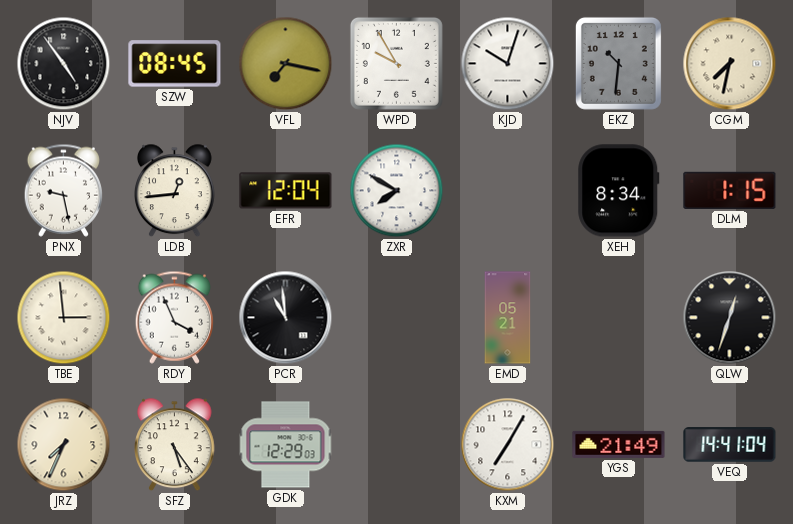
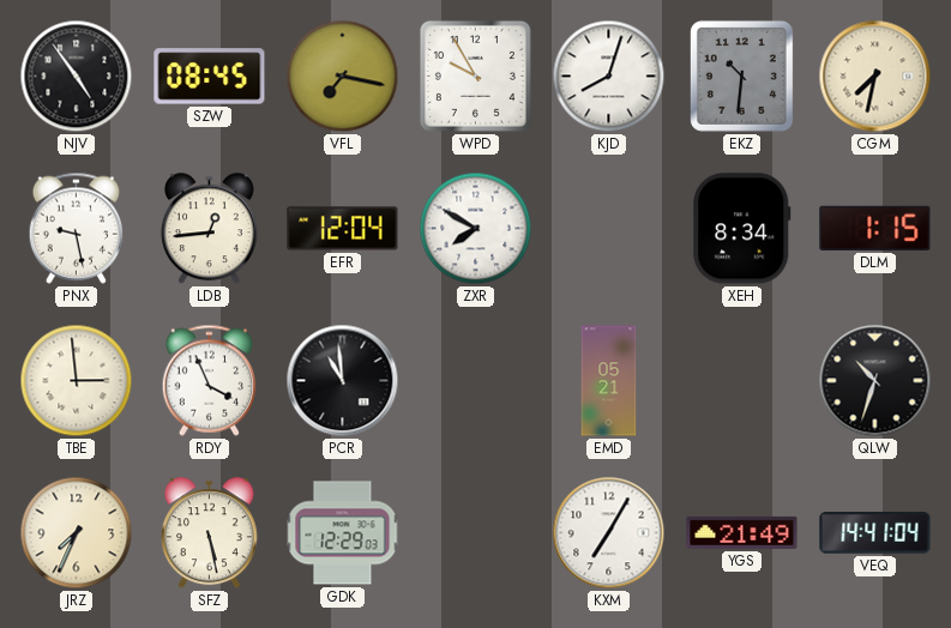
KJD: 10:03 -> 8:03 (609, 77)
QLW: 12:33 -> 10:33 (875, 381)
SFZ: 5:24 -> 5:28 (210, 533)
